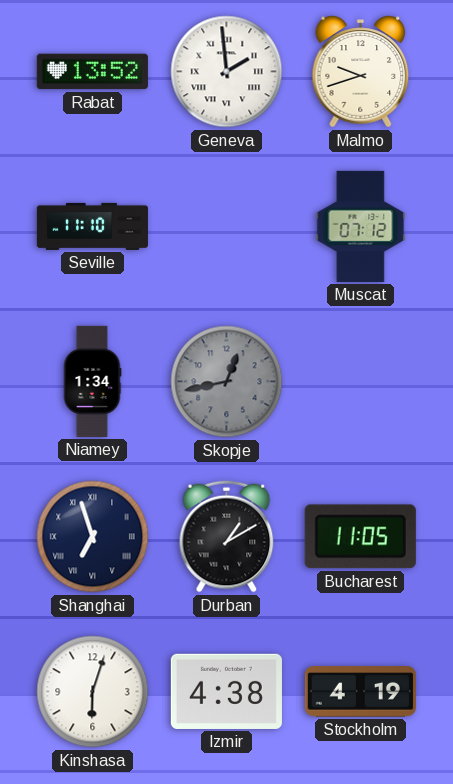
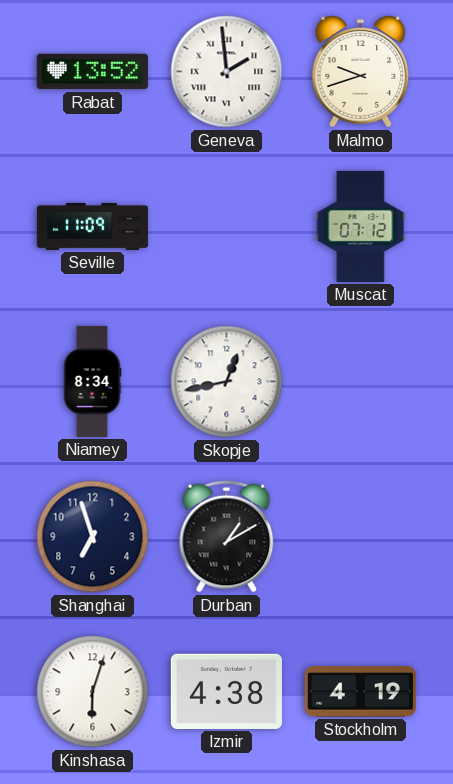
Seville: 11:10 -> 11:09 (92, 226)
Niamey: 1:34 -> 8:34 (92, 381)
Skopje dial: grey -> white (227, 382)
Shanghai numerals: Roman -> Arabic (93, 537)
Bucharest: 11:05 -> none (360, 537)
